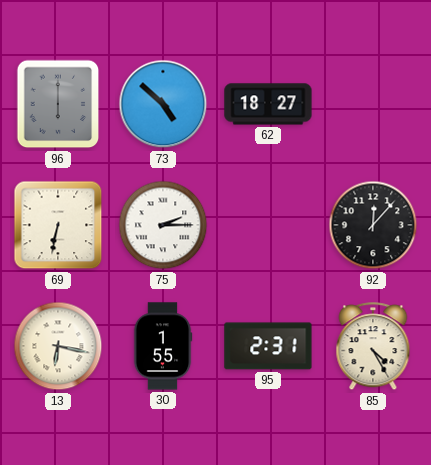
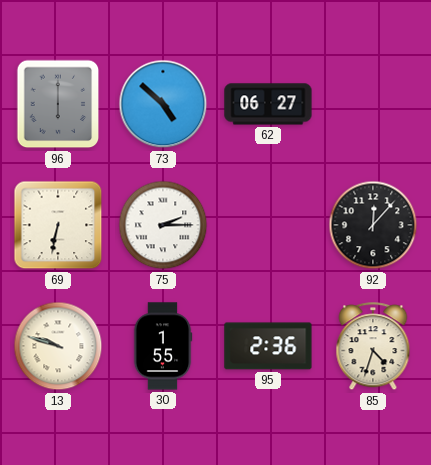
62: 18:27 -> 06:27 (268, 104)
13: 6:17 -> 9:48 (58, 346)
95: 2:31 -> 2:36 (268, 346)
85: 4:25 -> 4:33 (373, 347)
